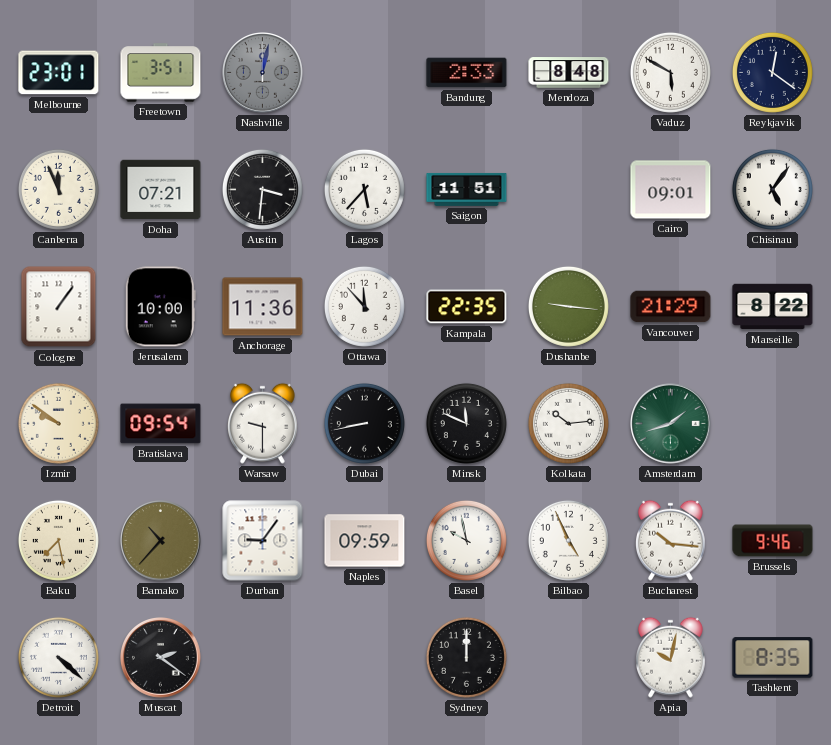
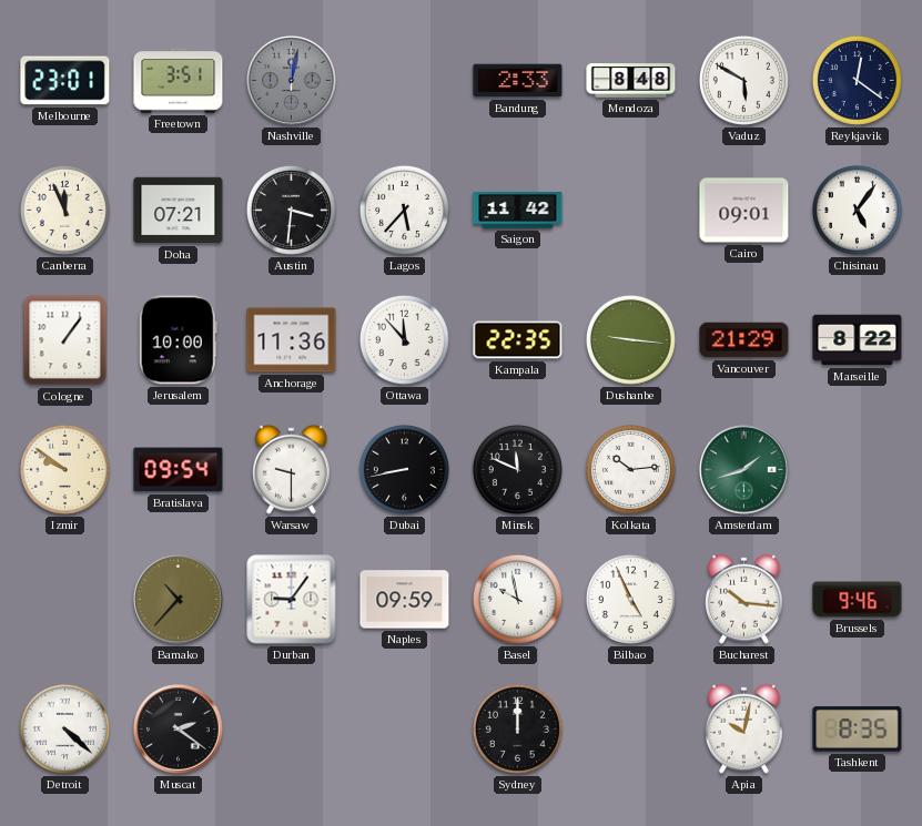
Saigon: 11:51 -> 11:42 (518, 210)
Baku: 7:28 -> none (58, 540)
